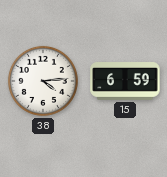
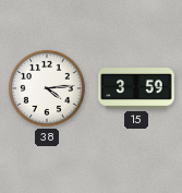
15: 6:59 -> 3:59 (136, 89)
